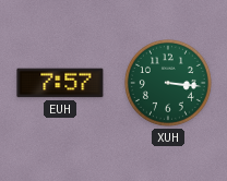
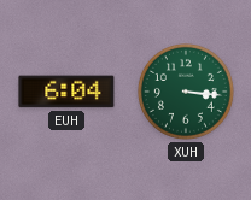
EUH: 7:57 -> 6:04 (66, 92)
